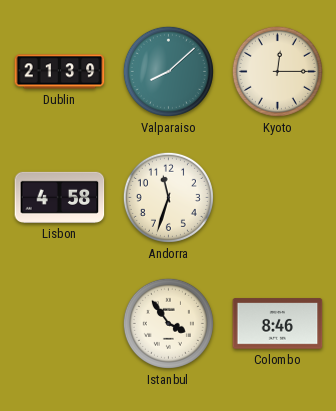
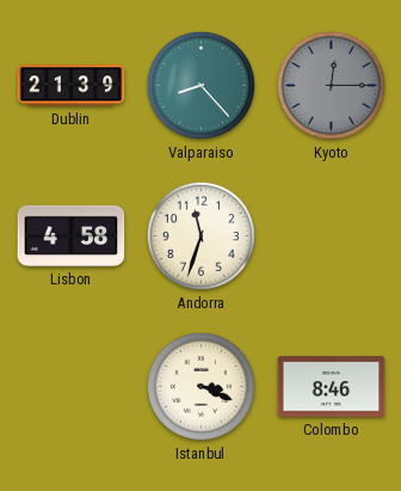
Valparaiso: 8:08 -> 8:23 (200, 85)
Kyoto dial: cream -> grey (331, 85)
Istanbul: 3:54 -> 3:19 (200, 386)
